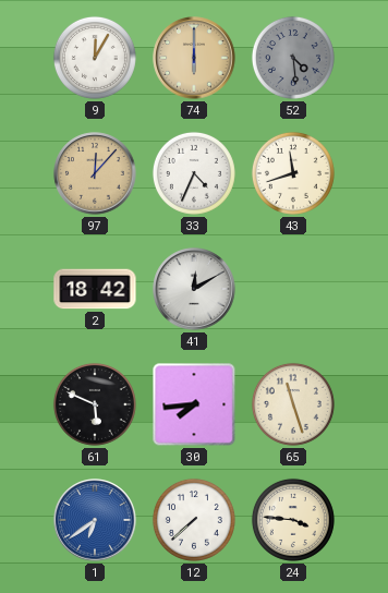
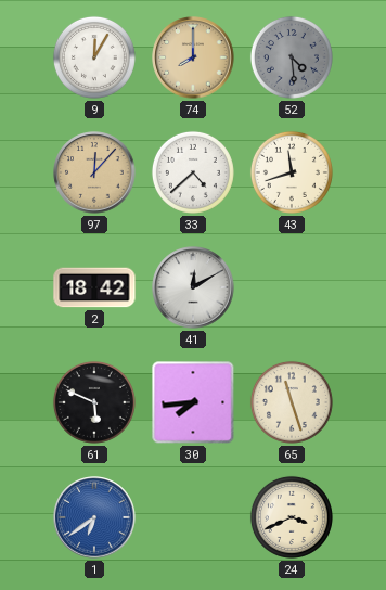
74: 6:00 -> 8:00 (193, 57)
33: 4:34 -> 4:38 (193, 172)
12: 7:38 -> none (194, 520)
24: 3:46 -> 3:41 (292, 517)
